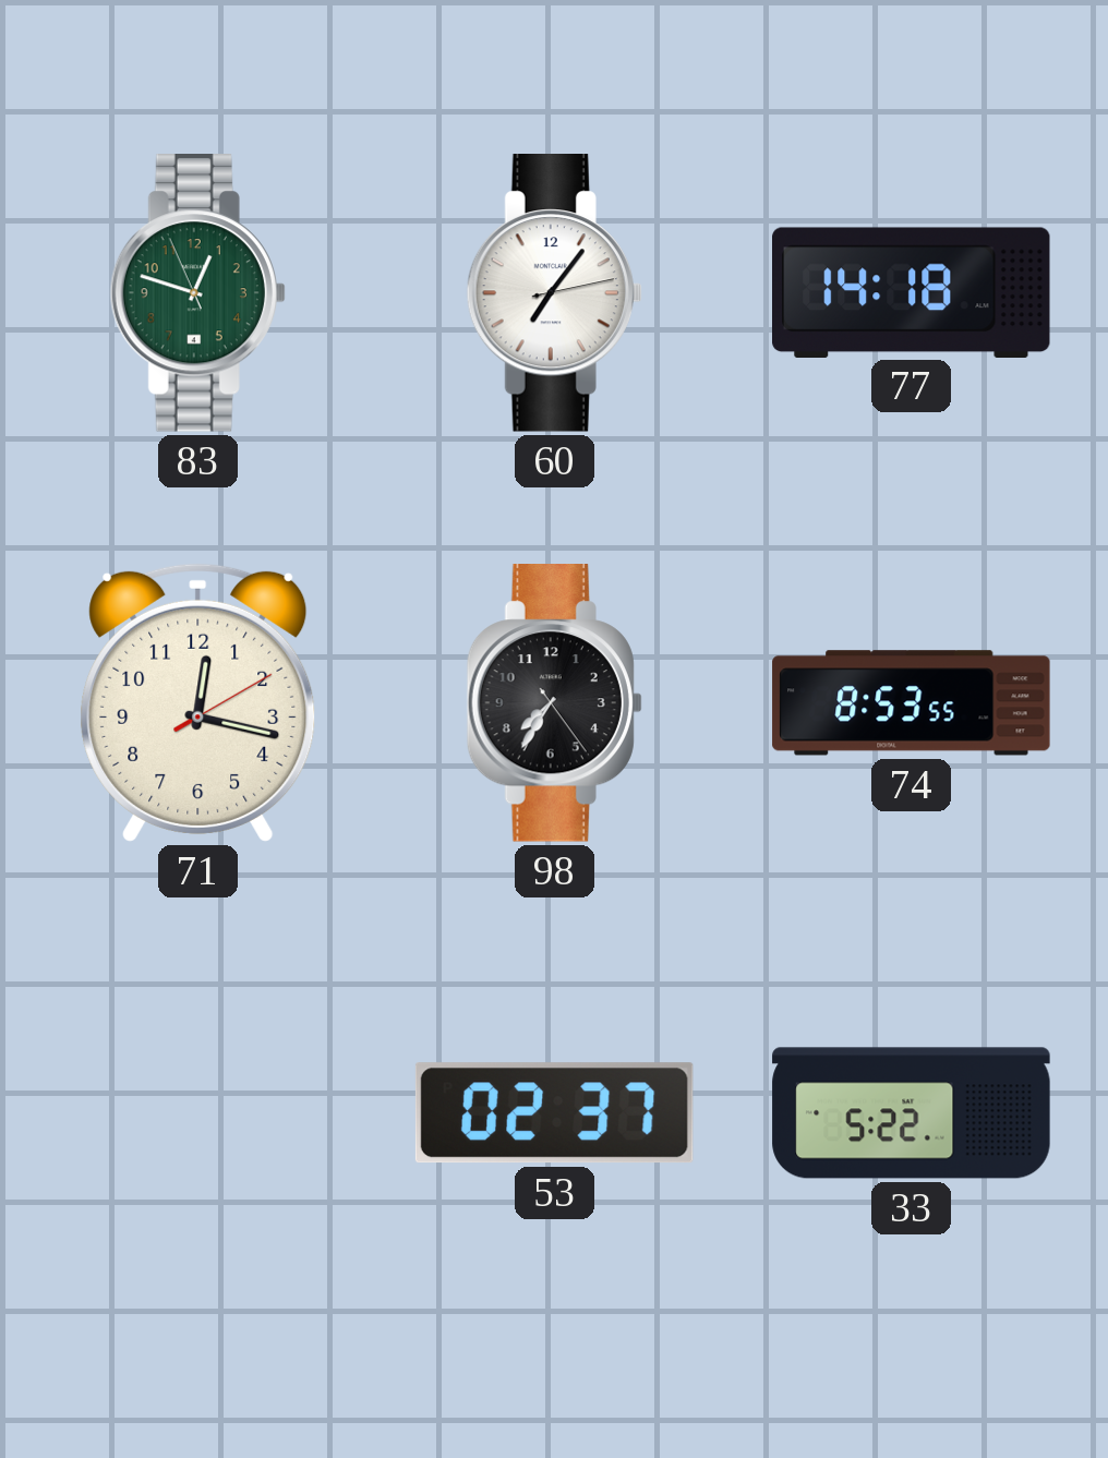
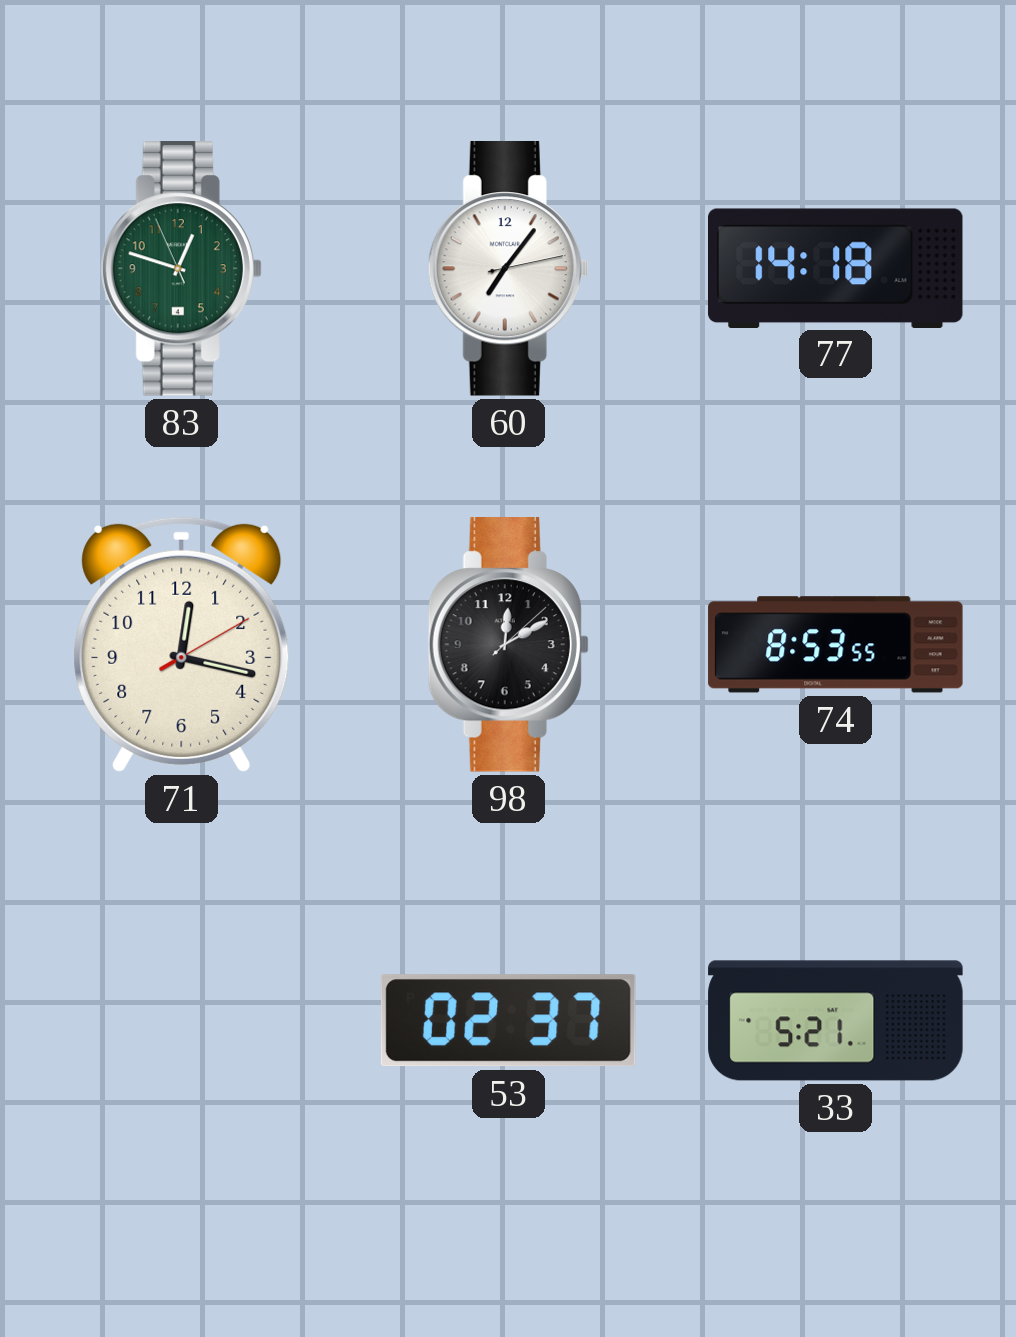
98: 7:35 -> 12:10 (508, 645)
33: 5:22 -> 5:21 (836, 1021)
